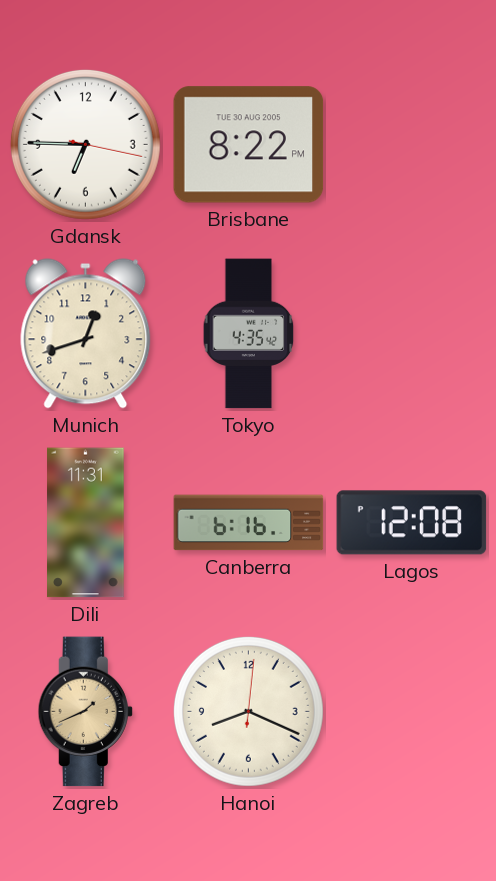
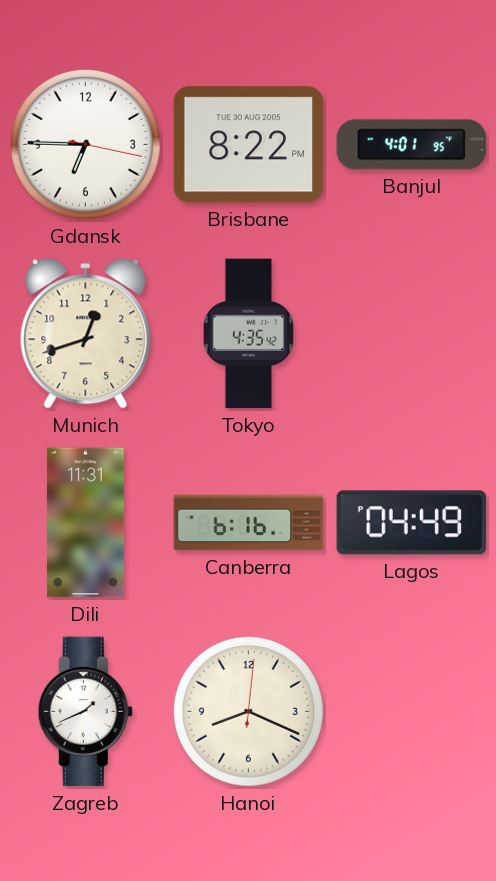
Banjul: none -> 4:01 (412, 145)
Lagos: 12:08 -> 04:49 (412, 523)
Zagreb dial: champagne -> white (85, 712)
